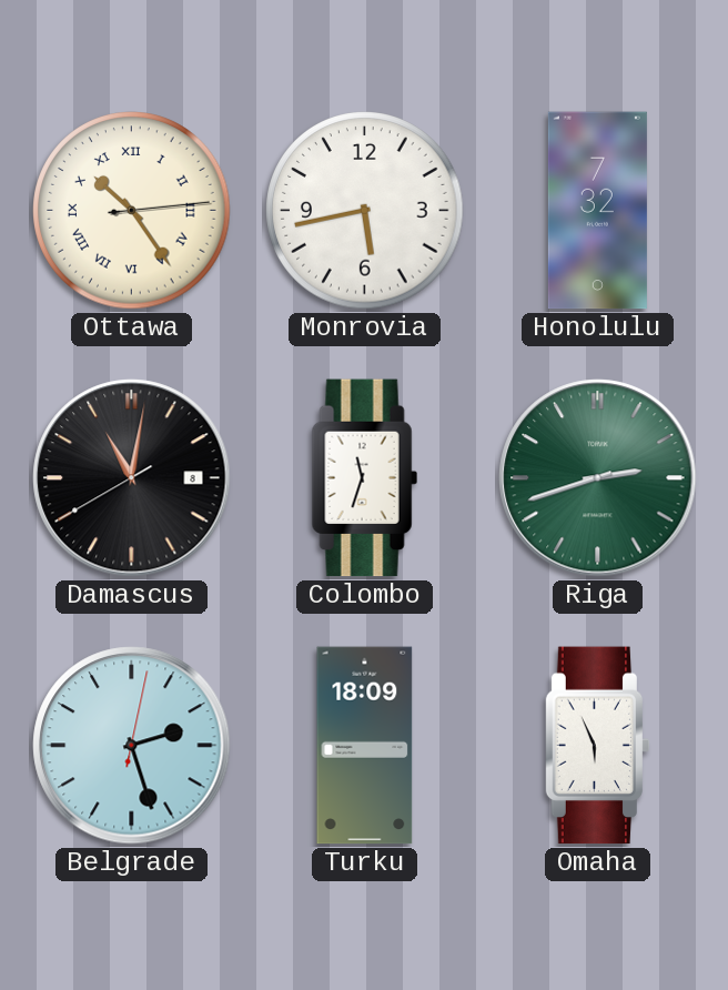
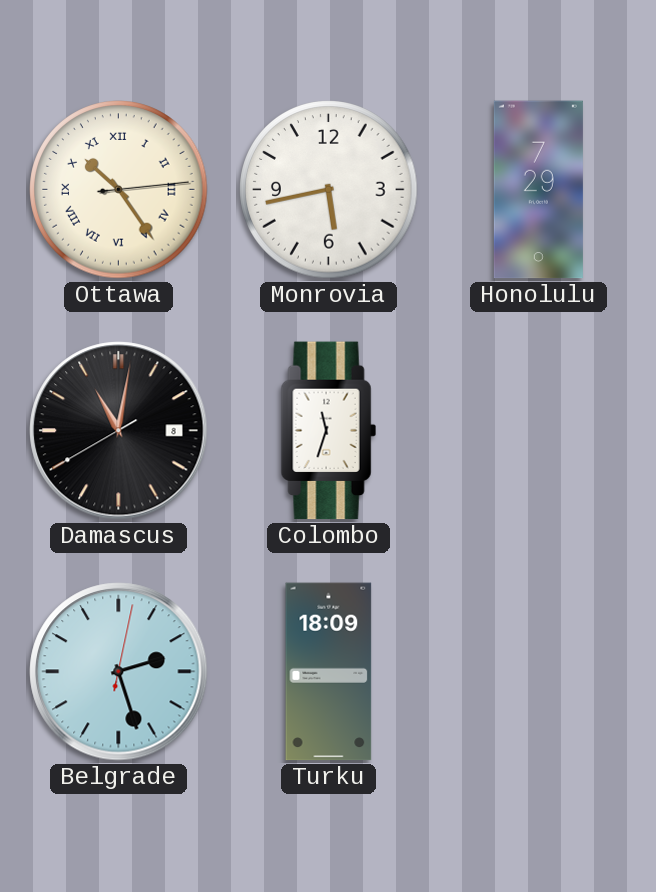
Honolulu: 7:32 -> 7:29 (538, 190)
Riga: 2:42 -> none (598, 478)
Omaha: 5:56 -> none (596, 746)
